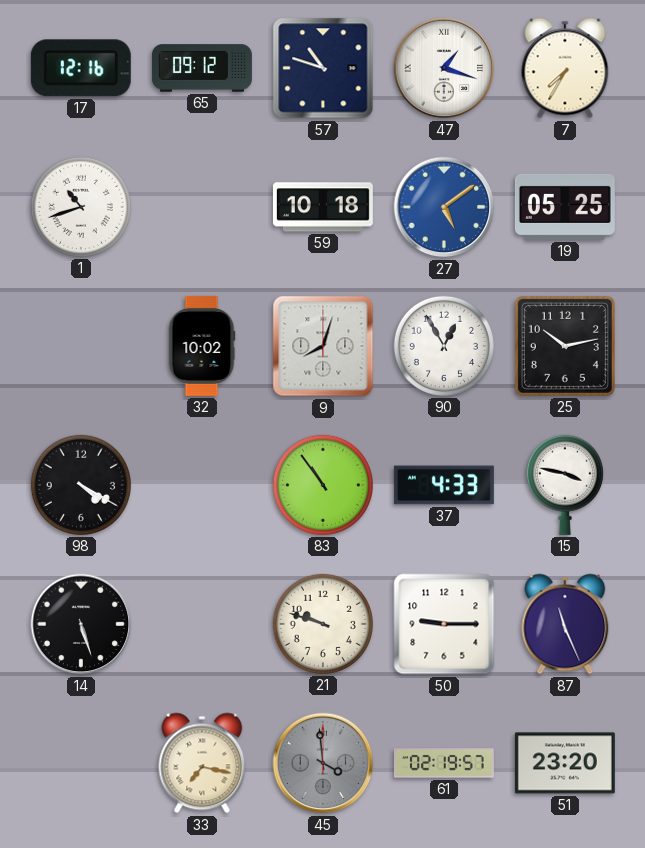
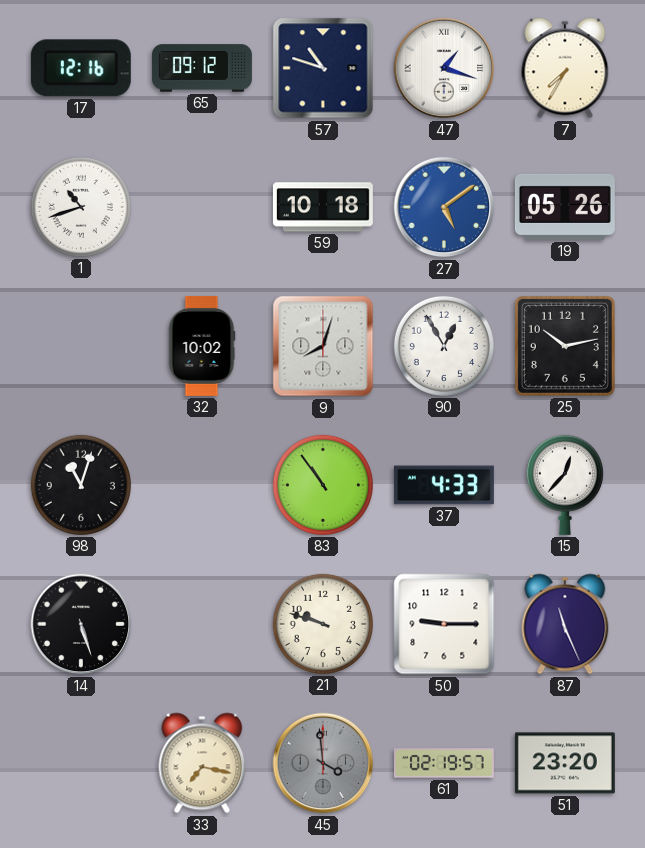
19: 05:25 -> 05:26 (565, 207)
98: 4:20 -> 11:03 (81, 485)
15: 3:47 -> 12:37 (565, 485)
